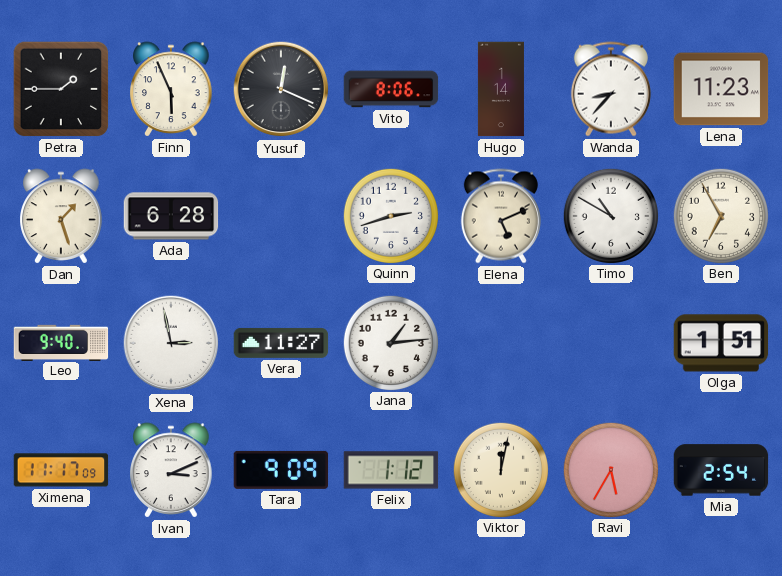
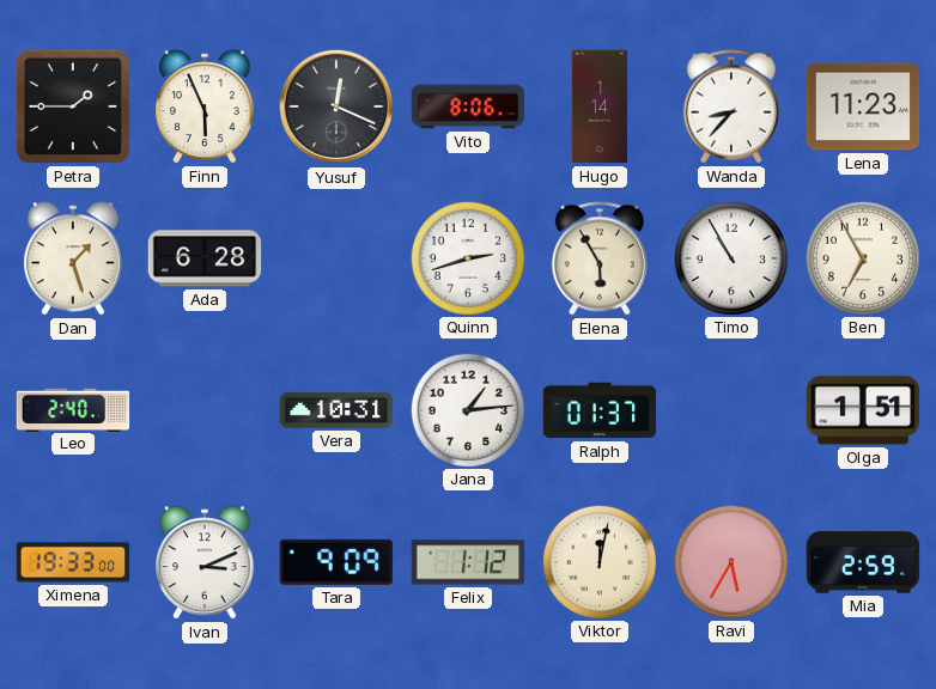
Elena: 5:11 -> 5:55 (600, 258)
Timo: 10:50 -> 10:55 (730, 257)
Leo: 9:40 -> 2:40 (73, 409)
Xena: 2:58 -> none (171, 343)
Vera: 11:27 -> 10:31 (336, 410)
Ralph: none -> 01:37 (600, 410)
Ximena: 11:17 -> 19:33 (73, 562)
Mia: 2:54 -> 2:59 (863, 562)
